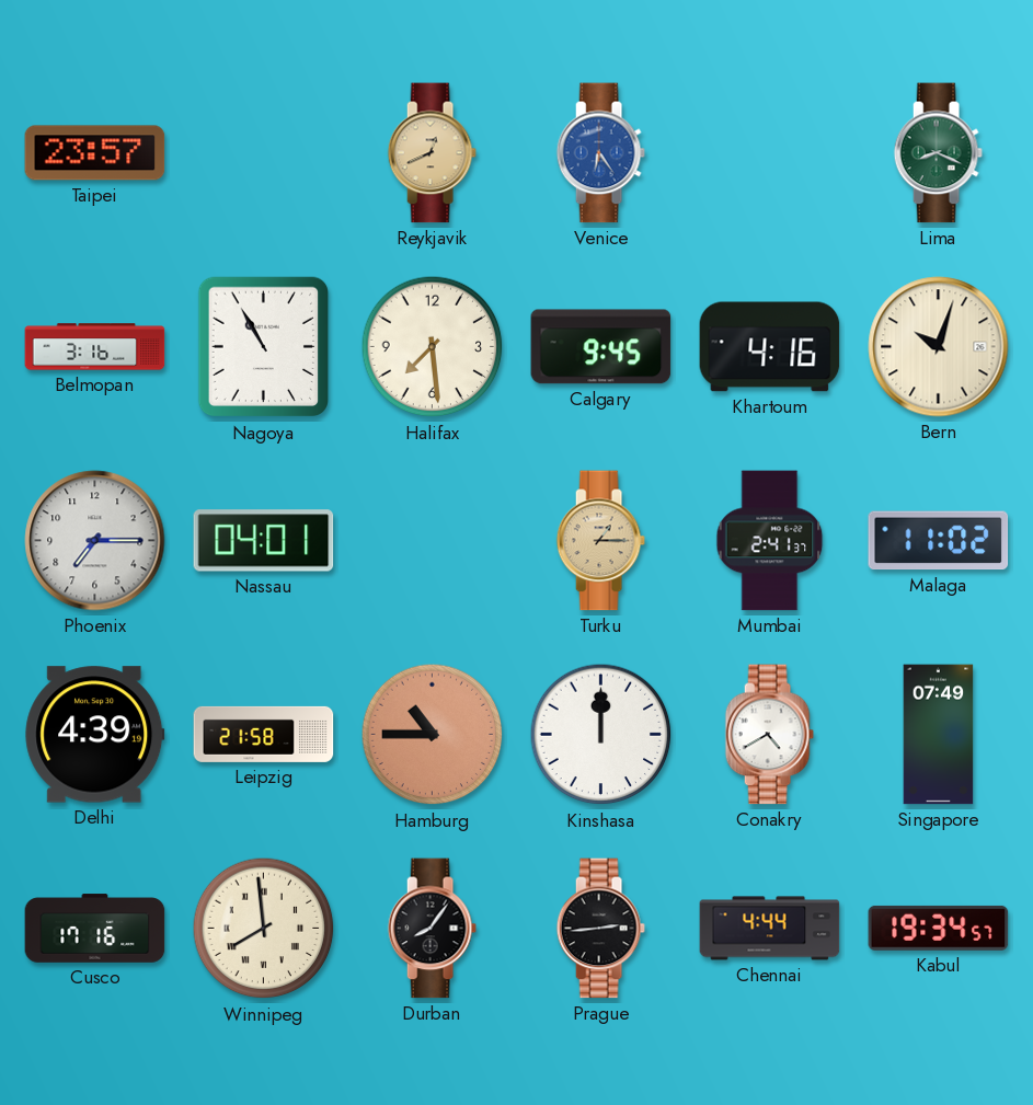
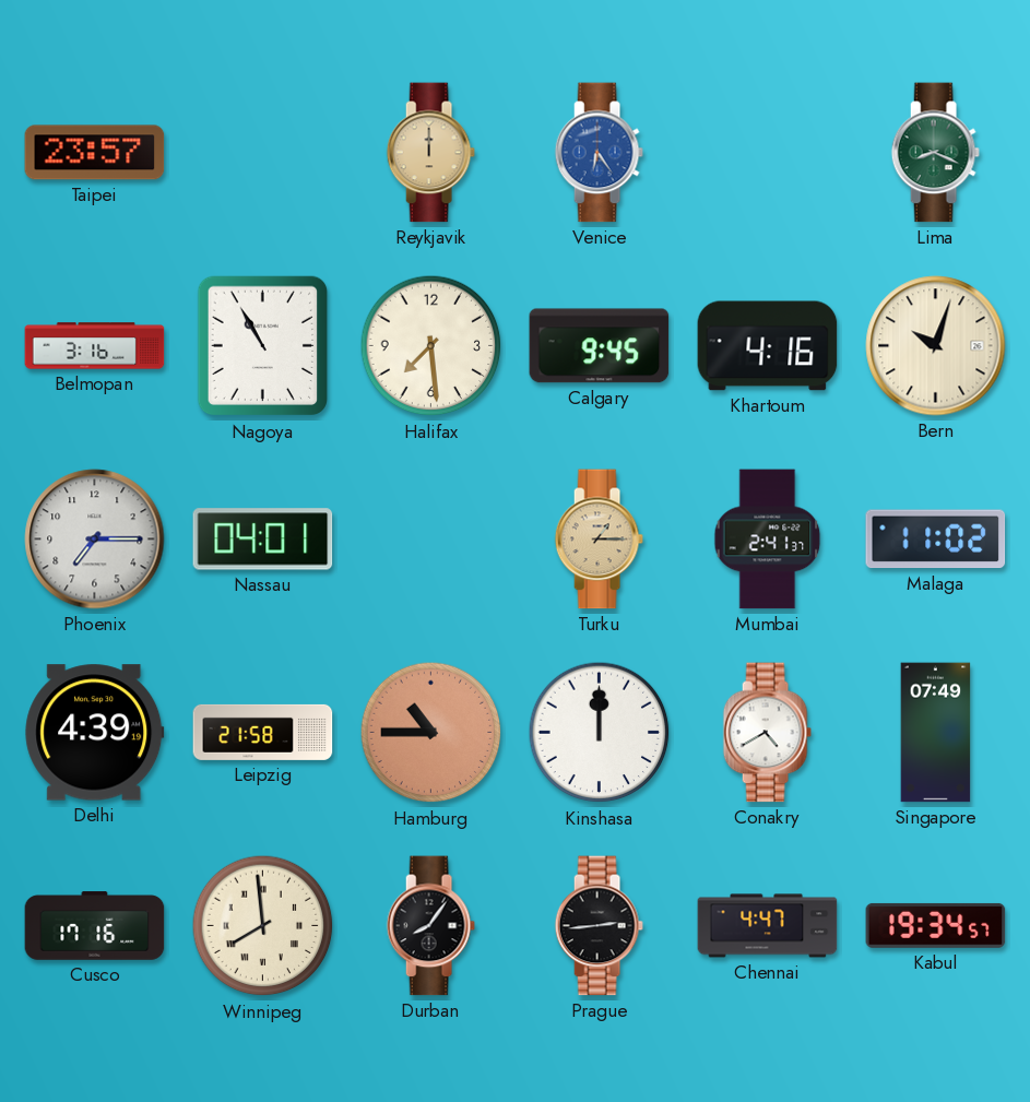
Reykjavik: 12:41 -> 12:00 (430, 153)
Chennai: 4:44 -> 4:47 (768, 926)
